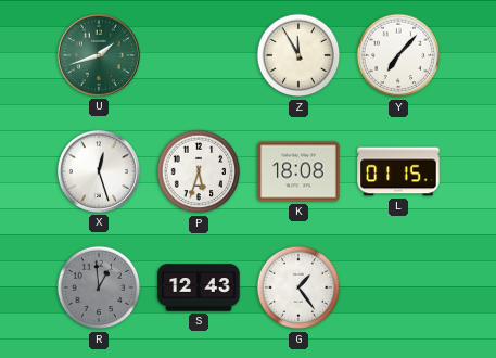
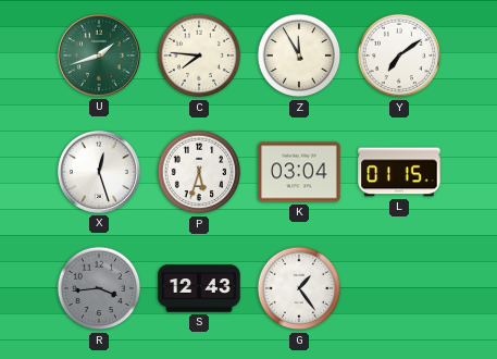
C: none -> 7:46 (199, 55)
Y: 7:07 -> 7:09 (399, 55)
K: 18:08 -> 03:04 (299, 172)
R: 12:59 -> 3:44 (99, 288)
